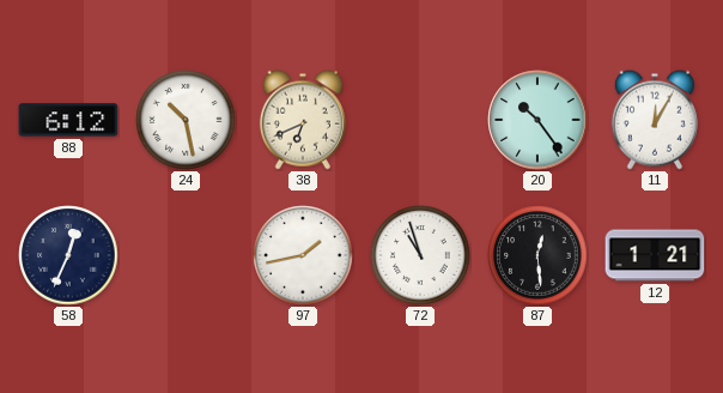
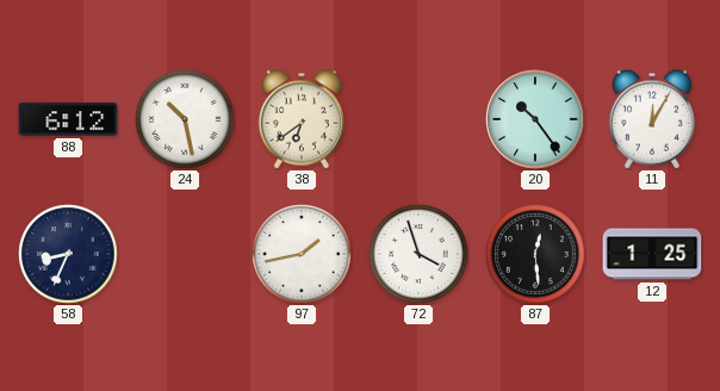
38: 6:41 -> 6:39 (302, 119)
58: 12:34 -> 8:34 (68, 254)
72: 10:57 -> 3:57 (418, 254)
12: 1:21 -> 1:25 (652, 254)
